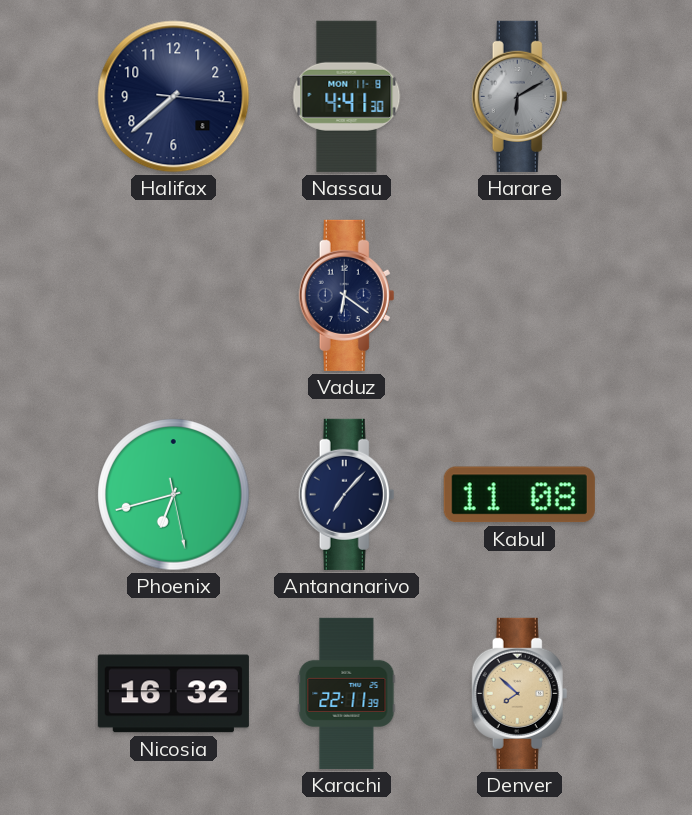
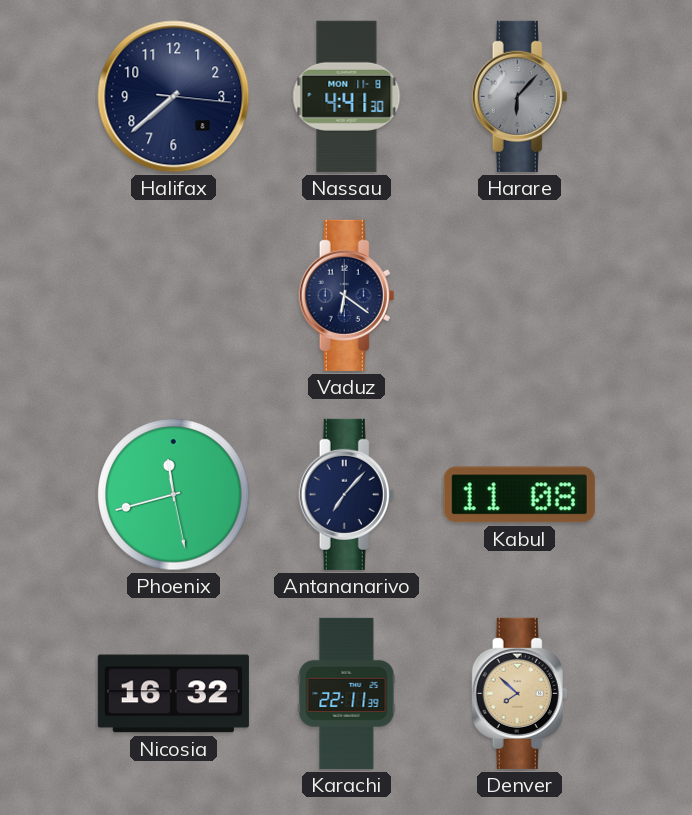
Harare: 6:10 -> 6:07 (520, 96)
Phoenix: 6:42 -> 11:42 (174, 495)
